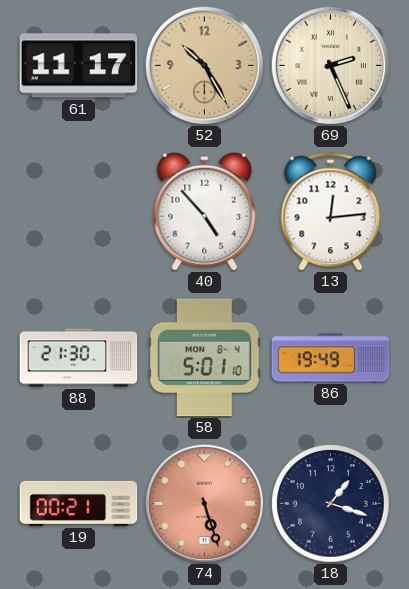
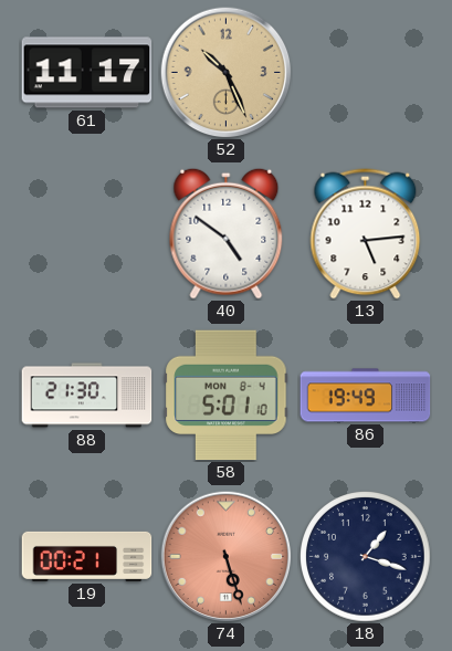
52: 10:25 -> 10:26 (225, 72)
69: 2:26 -> none (330, 65)
40: 4:53 -> 4:51 (227, 233)
13: 12:14 -> 5:14 (366, 234)
